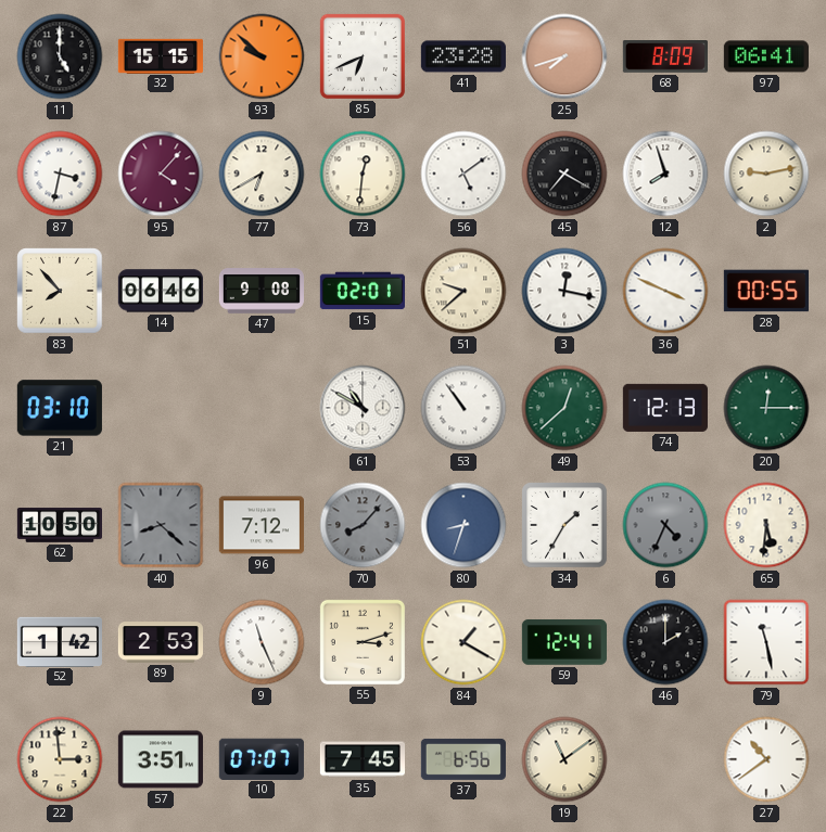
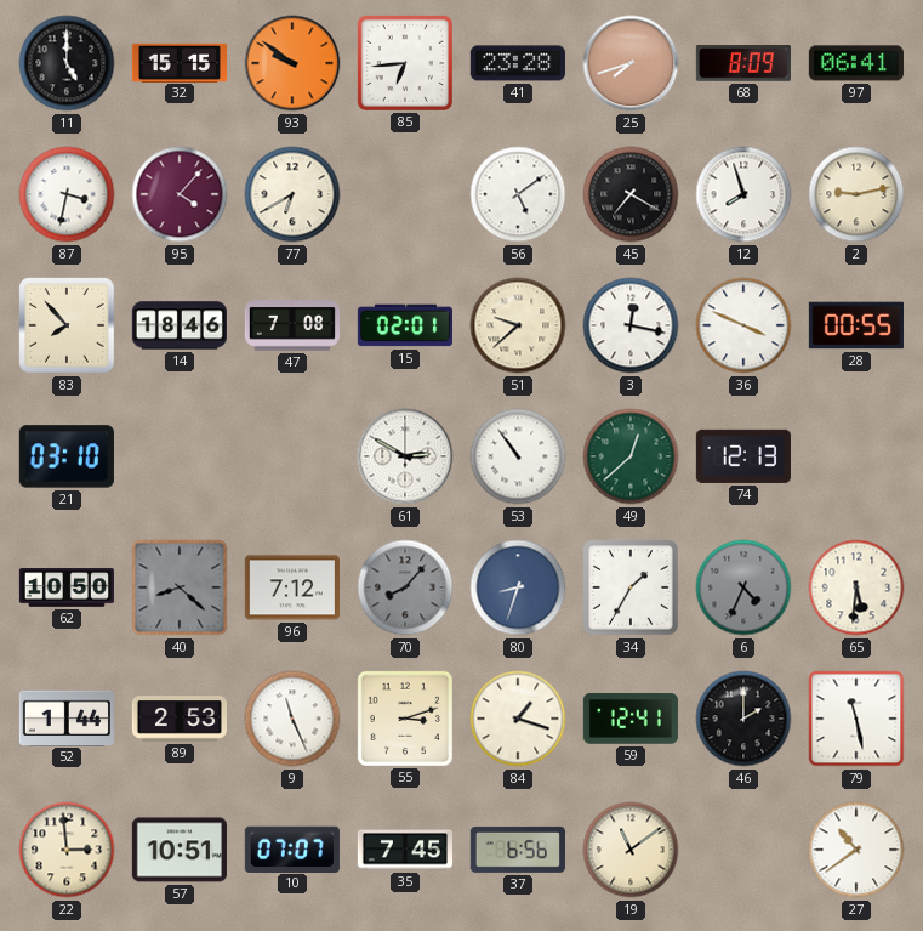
93: 9:52 -> 9:51 (292, 63)
85: 6:41 -> 6:44 (405, 63)
73: 12:31 -> none (363, 174)
14: 06:46 -> 18:46 (180, 325)
47: 9:08 -> 7:08 (291, 325)
61: 10:50 -> 2:50 (405, 456)
20: 12:15 -> none (766, 408)
52: 1:42 -> 1:44 (67, 717)
84: 1:20 -> 1:18 (518, 719)
57: 3:51 -> 10:51 (180, 850)
